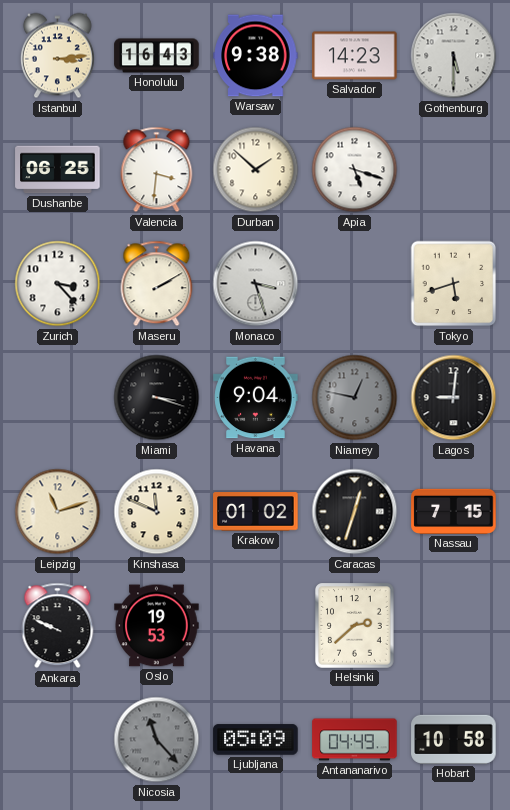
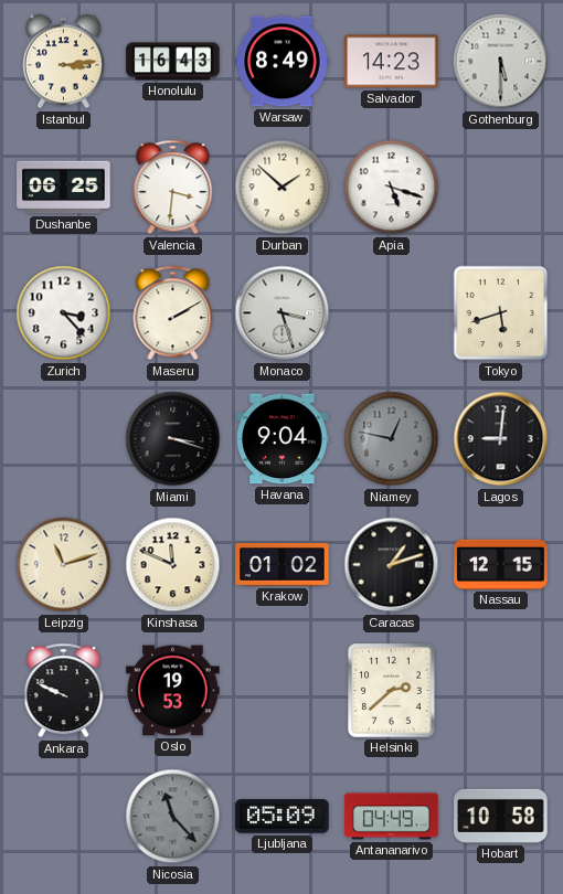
Warsaw: 9:38 -> 8:49 (283, 62)
Caracas: 12:33 -> 1:12 (392, 565)
Nassau: 7:15 -> 12:15 (501, 564)
